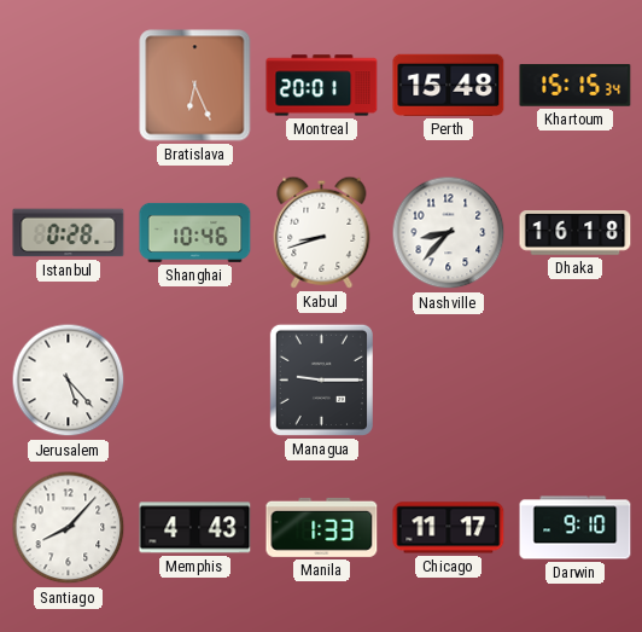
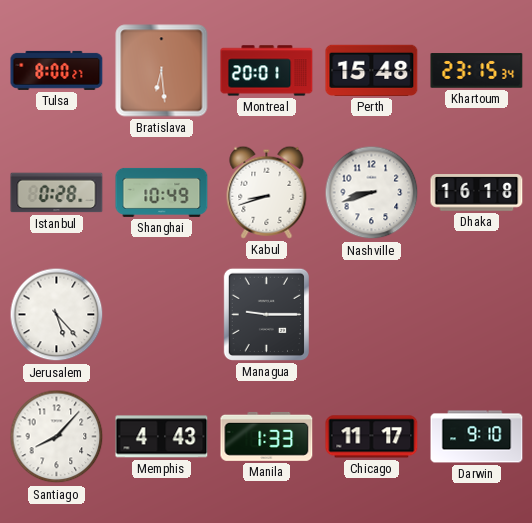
Tulsa: none -> 8:00 (57, 70)
Bratislava: 6:26 -> 6:29 (162, 71)
Khartoum: 15:15 -> 23:15 (477, 71)
Shanghai: 10:46 -> 10:49 (162, 192)
Nashville: 8:37 -> 8:42 (372, 193)
